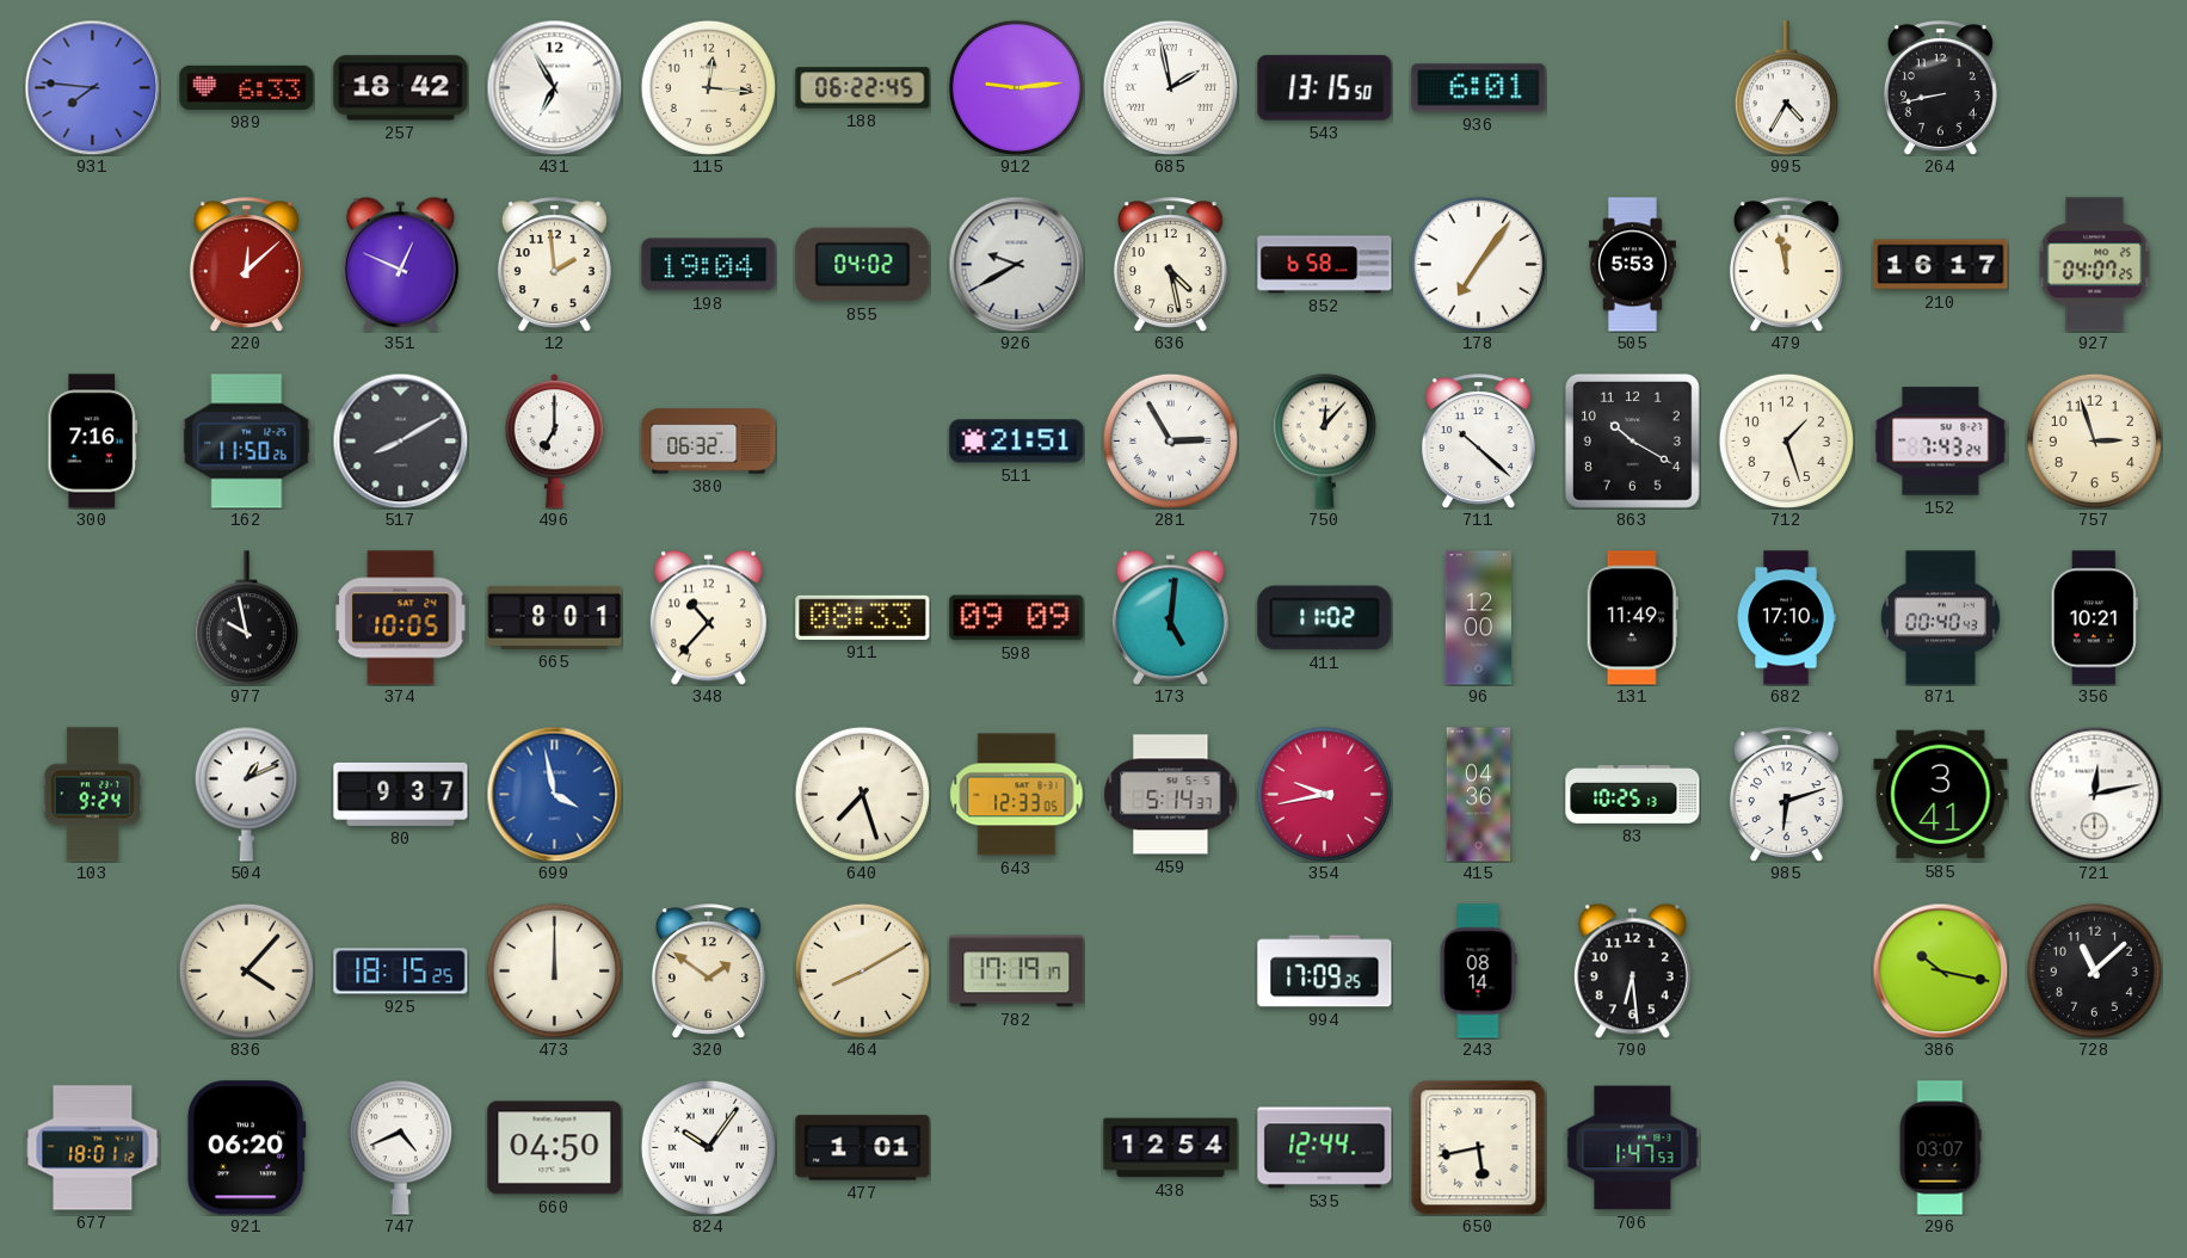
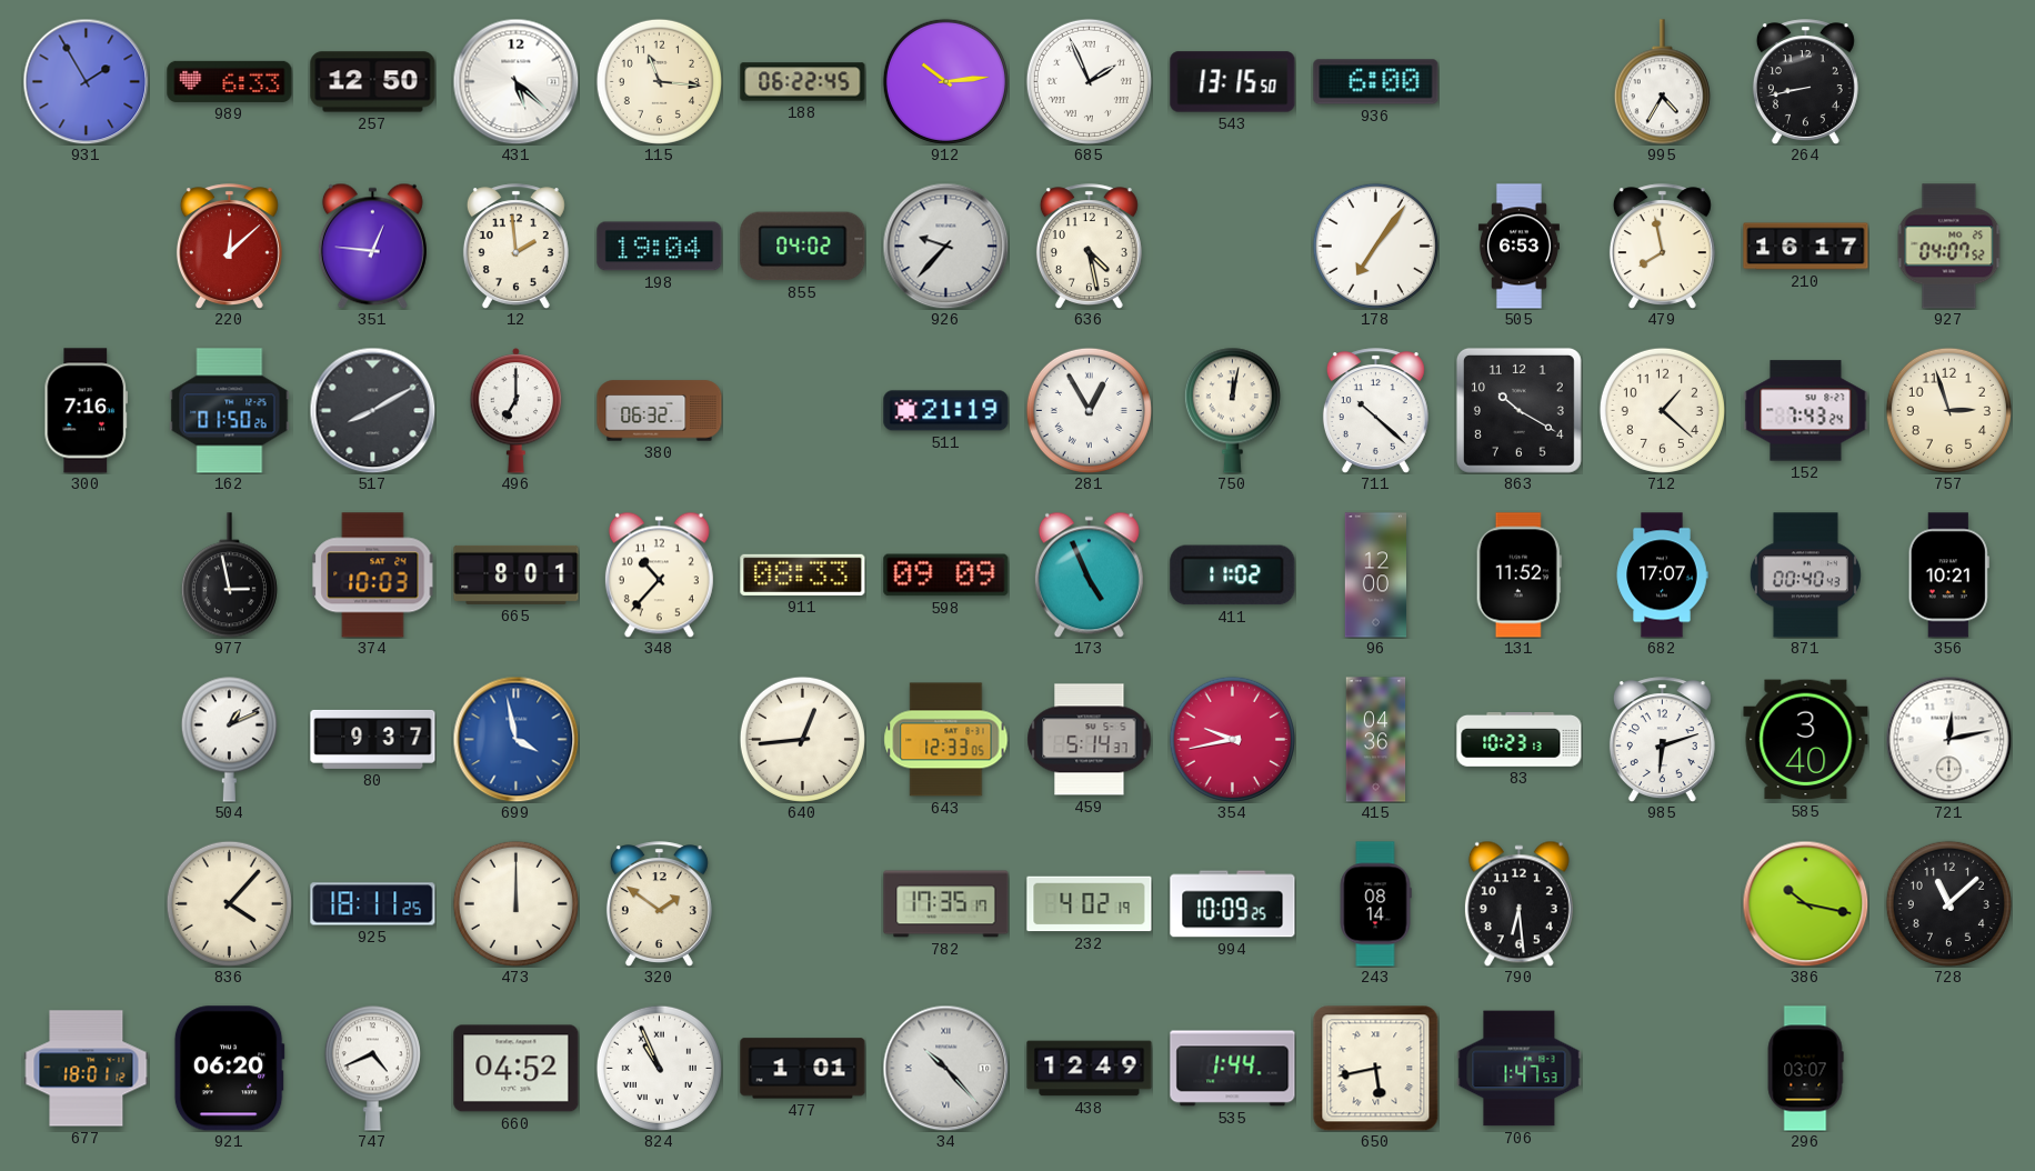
931: 7:46 -> 1:55 (86, 81)
257: 18:42 -> 12:50 (373, 82)
431: 6:55 -> 5:22 (515, 81)
115: 12:16 -> 11:16 (659, 81)
912: 9:14 -> 10:14 (945, 81)
685: 1:58 -> 1:56 (1089, 81)
936: 6:01 -> 6:00 (1376, 82)
351: 12:49 -> 12:46 (372, 246)
926: 9:40 -> 9:37 (945, 246)
852: 6:58 -> none (1325, 265)
505: 5:53 -> 6:53 (1518, 247)
479: 11:58 -> 7:58 (1662, 246)
927: 04:07:25 -> 04:07:52 (1949, 247)
162: 11:50 -> 01:50 (230, 411)
511: 21:51 -> 21:19 (946, 411)
281: 2:55 -> 12:55 (1089, 410)
750: 12:07 -> 12:02 (1232, 410)
712: 1:27 -> 1:22 (1662, 410)
977: 9:58 -> 2:58 (229, 576)
374: 10:05 -> 10:03 (373, 576)
173: 5:01 -> 4:56 (1089, 574)
131: 11:49 -> 11:52 (1518, 576)
682: 17:10 -> 17:07 (1662, 576)
103: 9:24 -> none (93, 795)
640: 7:27 -> 12:44 (802, 739)
83: 10:25 -> 10:23 (1520, 740)
585: 3:41 -> 3:40 (1806, 740)
925: 18:15 -> 18:11 (373, 904)
464: 8:10 -> none (862, 970)
782: 17:19 -> 17:35 (946, 904)
232: none -> 4:02 (1090, 904)
994: 17:09 -> 10:09 (1233, 904)
660: 04:50 -> 04:52 (517, 1069)
824: 10:06 -> 10:56 (659, 1068)
34: none -> 10:23 (945, 1068)
438: 12:54 -> 12:49 (1090, 1069)
535: 12:44 -> 1:44 (1233, 1069)
